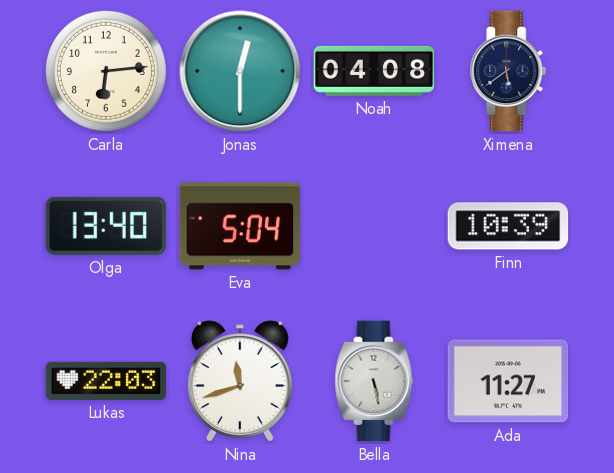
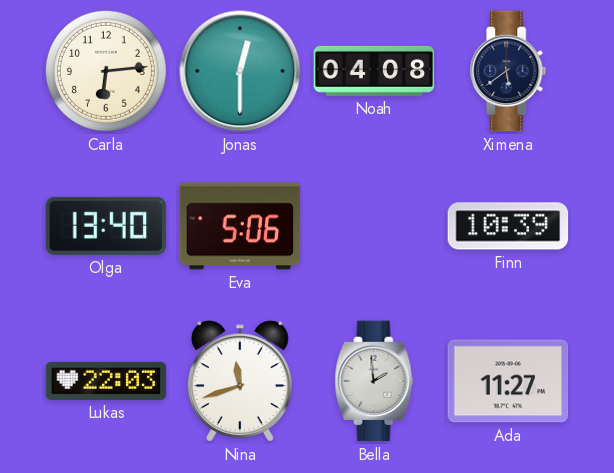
Eva: 5:04 -> 5:06 (240, 226)
Bella: 5:28 -> 1:59 (374, 381)
